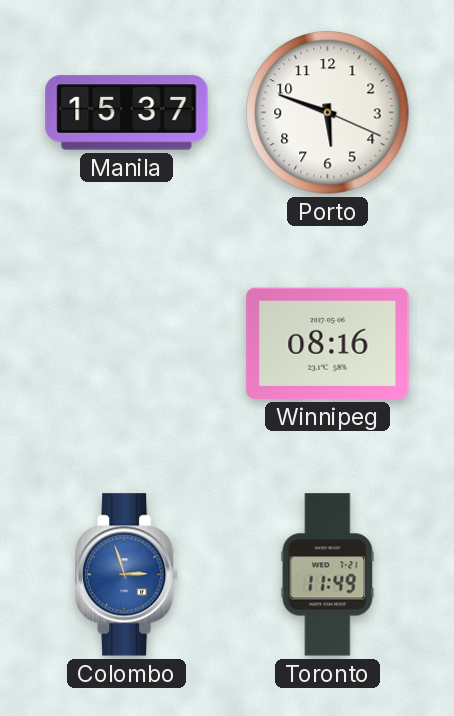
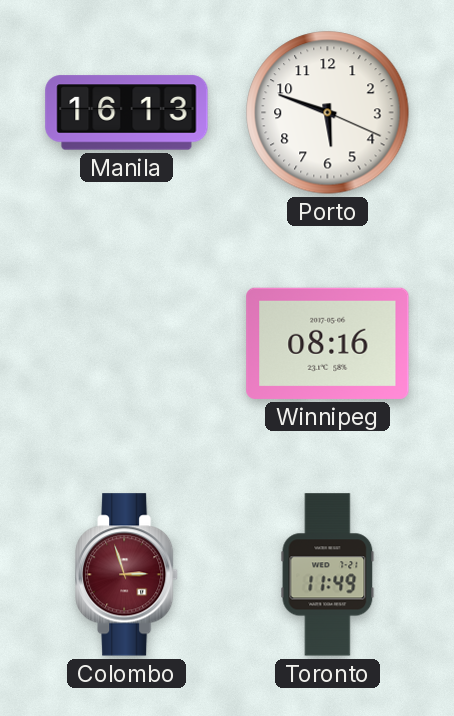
Manila: 15:37 -> 16:13 (127, 113)
Colombo dial: blue -> burgundy (128, 575)
